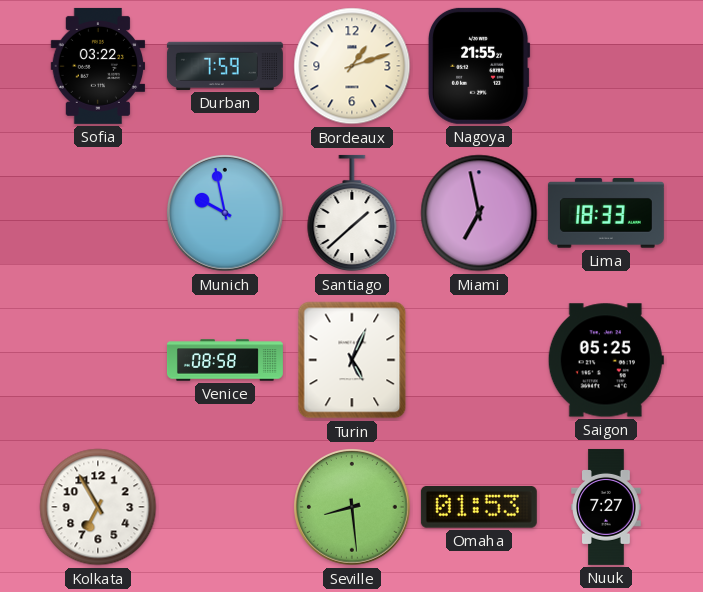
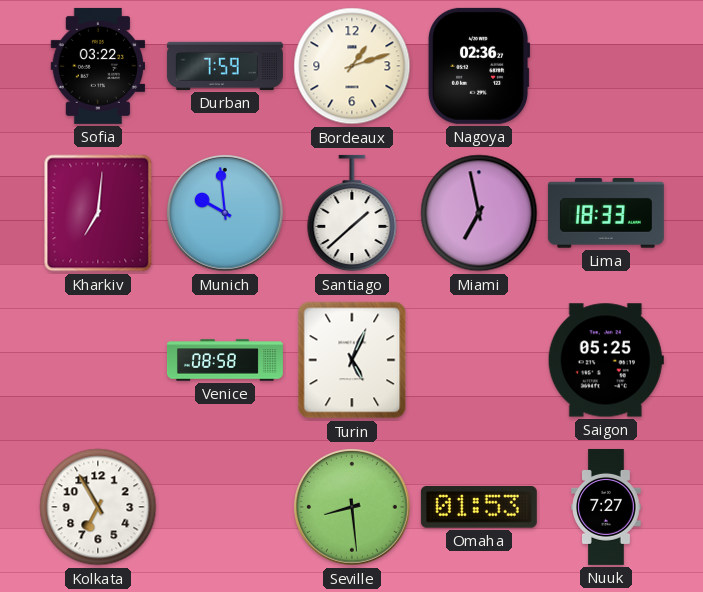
Nagoya: 21:55 -> 02:36 (479, 66)
Kharkiv: none -> 7:01 (98, 213)
Munich: 9:58 -> 9:59 (226, 214)
